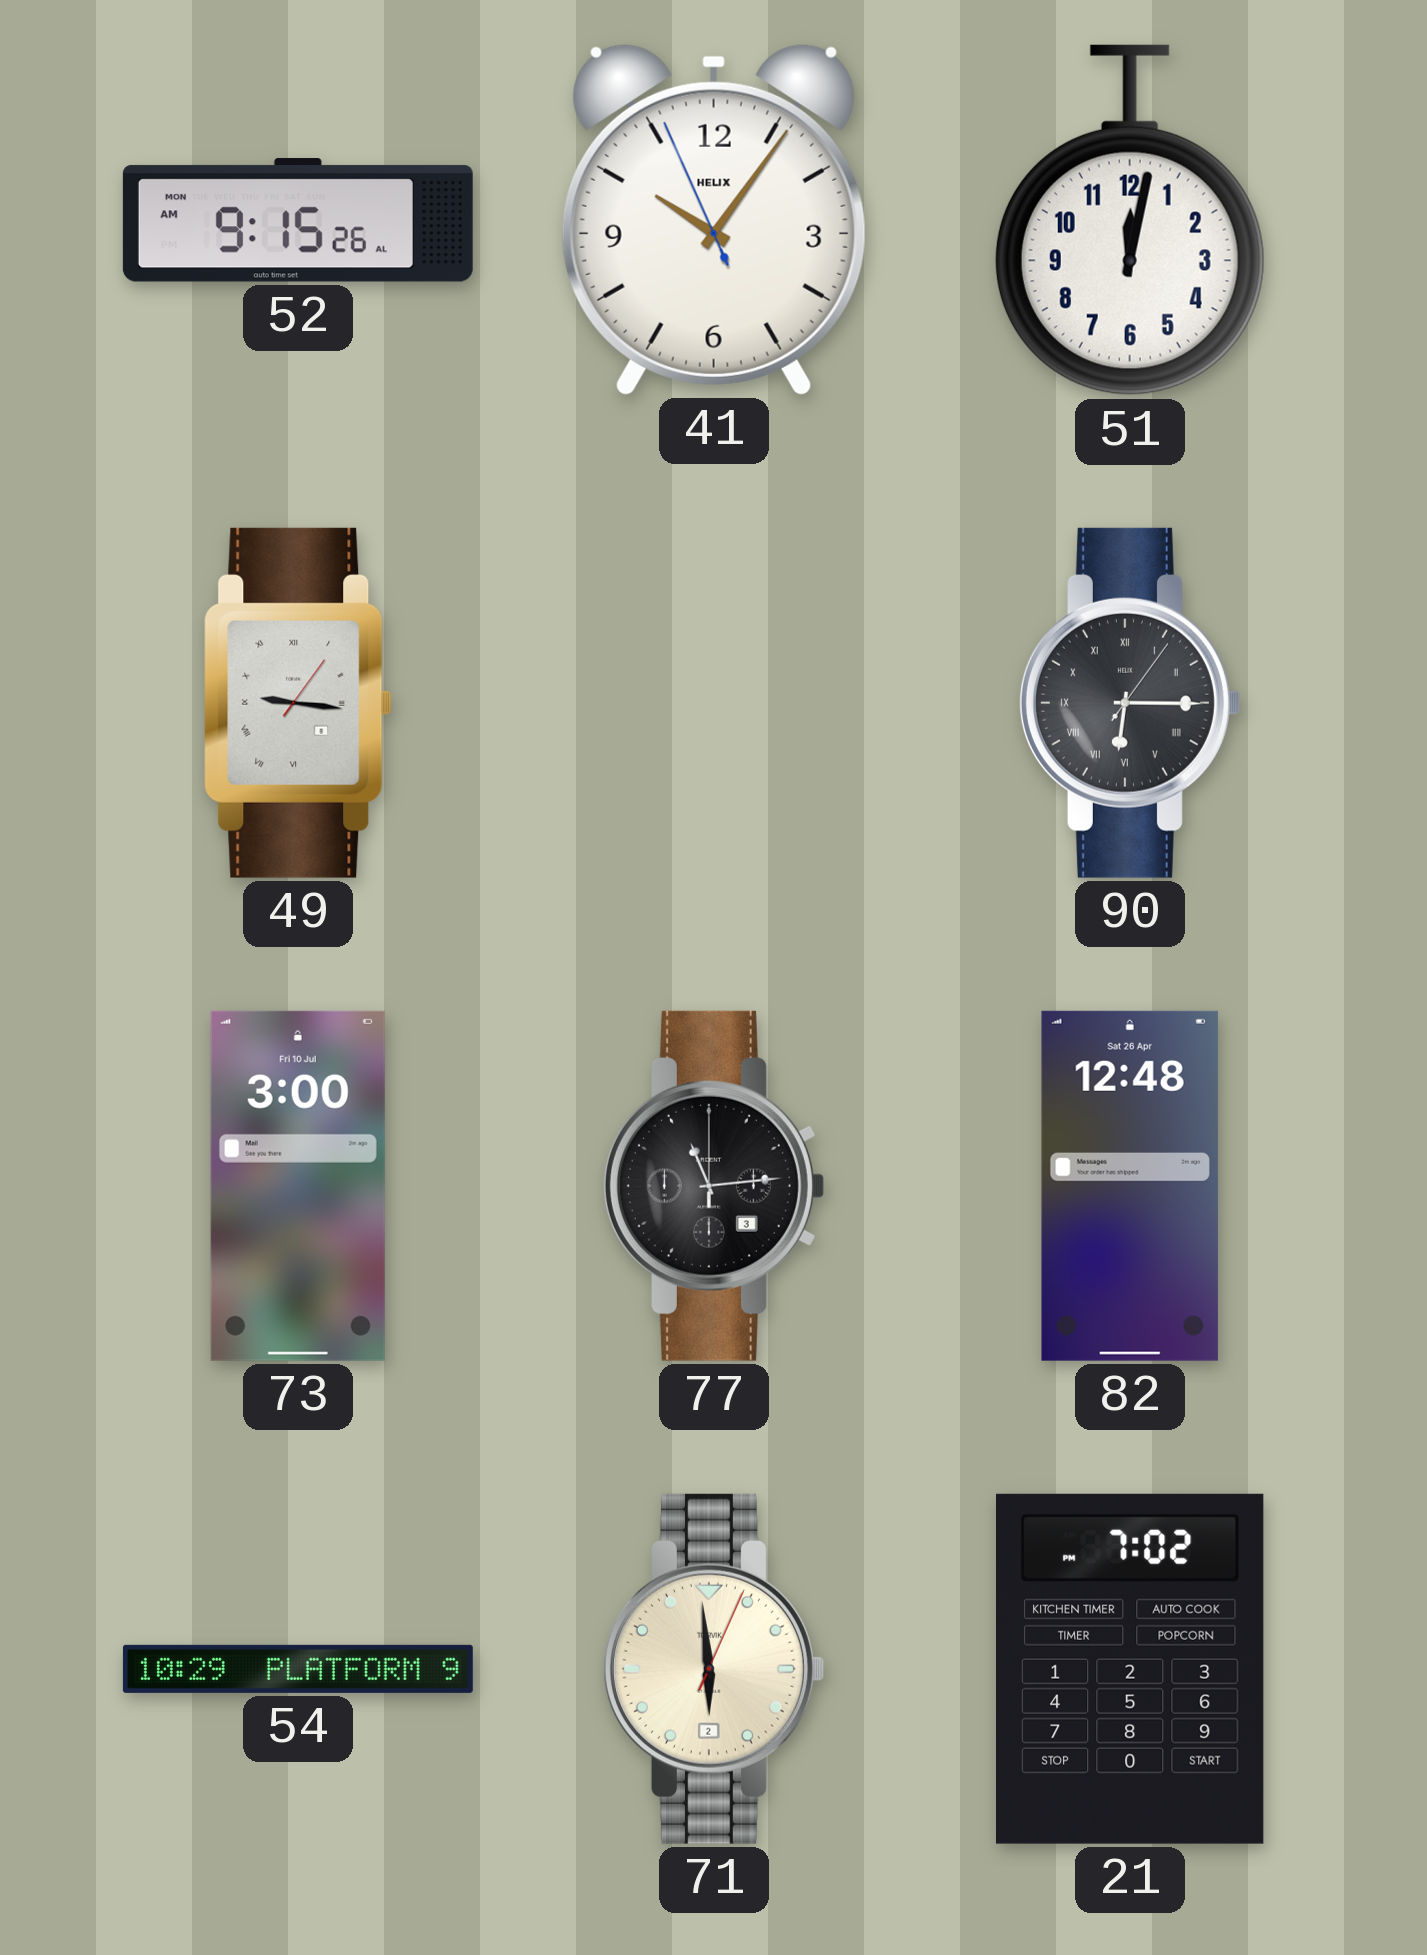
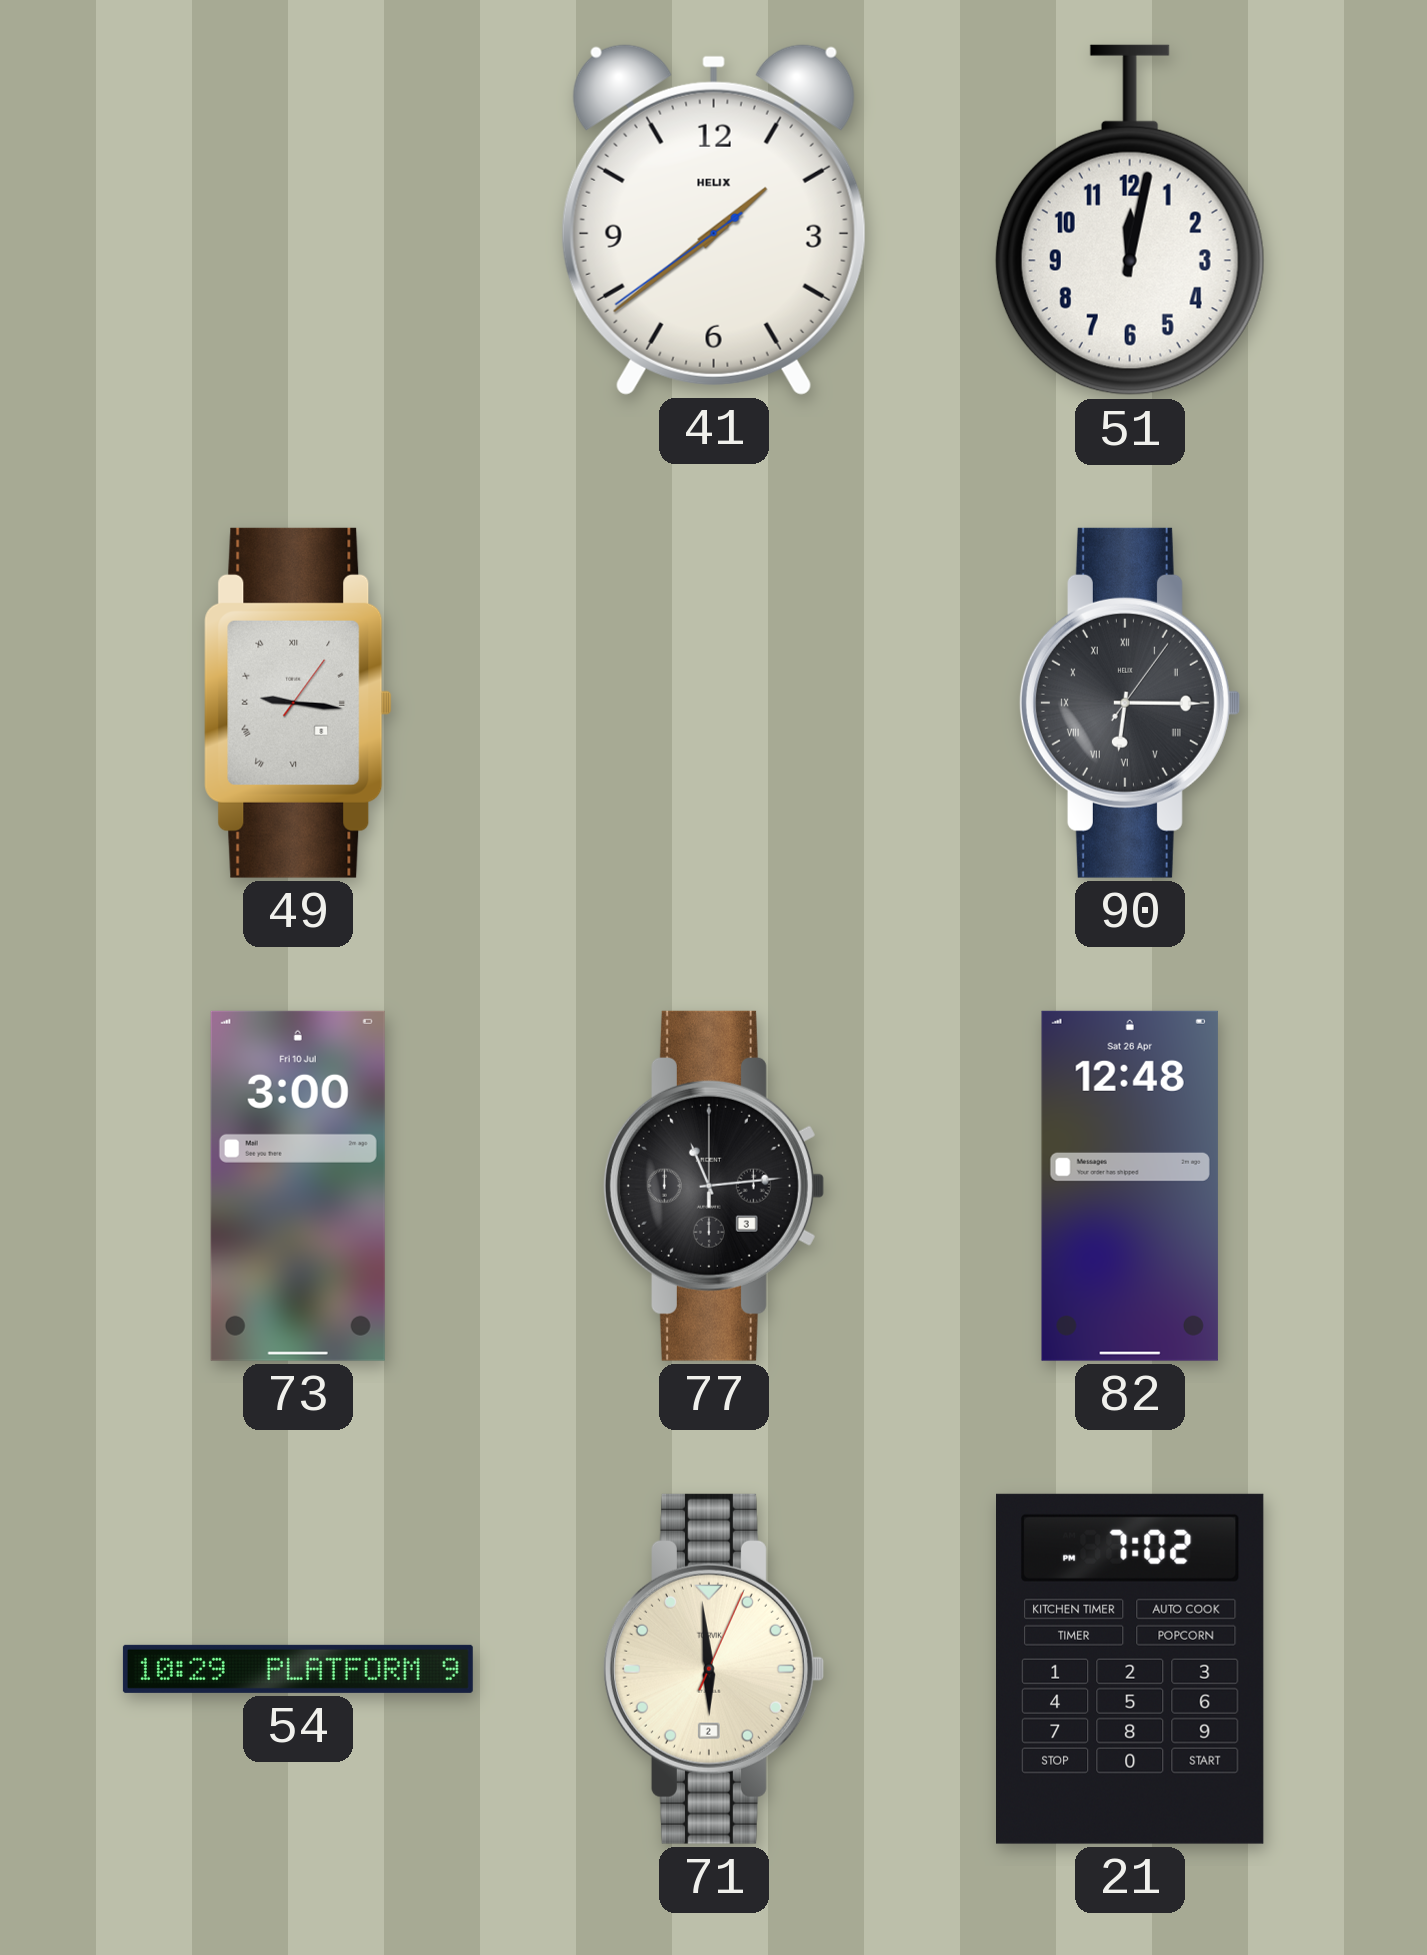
52: 9:15 -> none (298, 220)
41: 10:05 -> 1:38 (714, 219)
